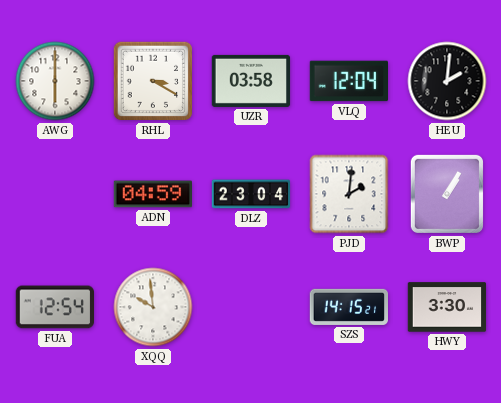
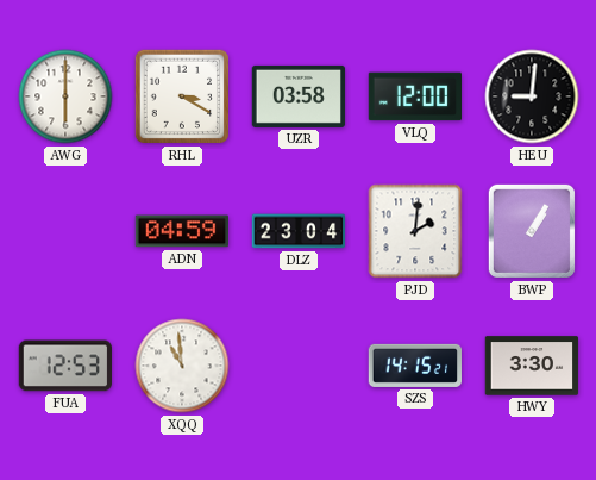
VLQ: 12:04 -> 12:00 (414, 96)
HEU: 2:01 -> 9:01 (532, 96)
FUA: 12:54 -> 12:53 (64, 366)
XQQ: 9:59 -> 10:59 (182, 366)
